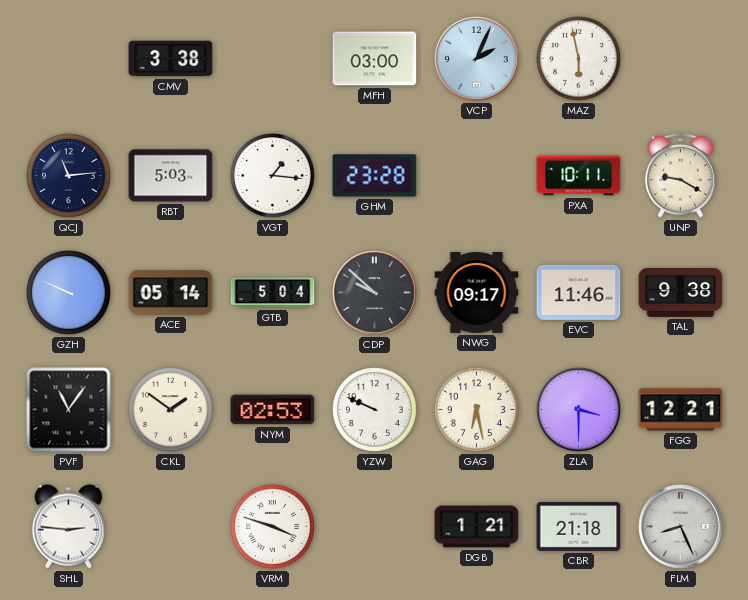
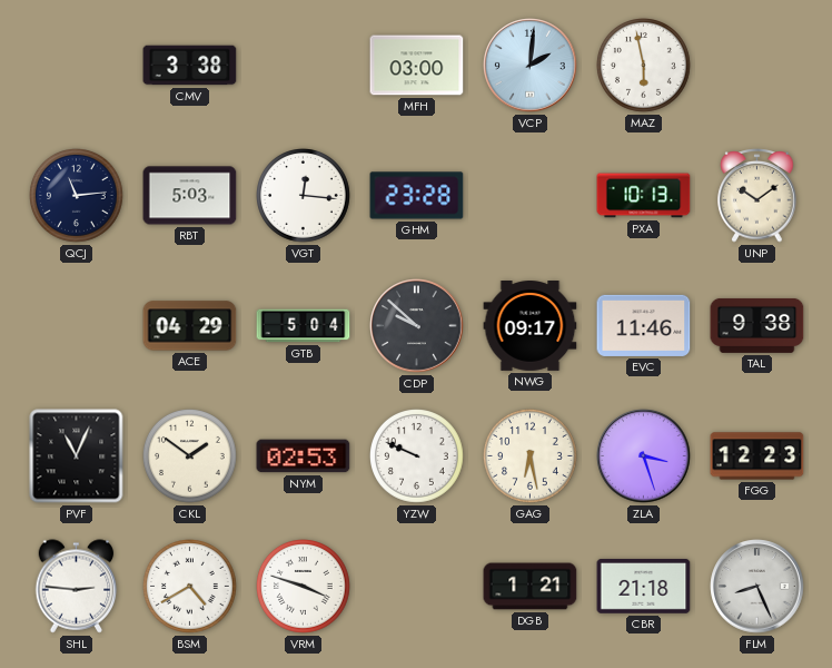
VCP: 2:04 -> 2:01 (531, 66)
VGT: 1:16 -> 12:16 (304, 196)
PXA: 10:11 -> 10:13 (644, 196)
UNP: 9:20 -> 10:09 (757, 196)
GZH: 9:49 -> none (69, 293)
ACE: 05:14 -> 04:29 (190, 326)
PVF: 11:06 -> 11:04 (77, 456)
ZLA: 3:30 -> 3:27 (644, 456)
FGG: 12:21 -> 12:23 (757, 456)
BSM: none -> 4:40 (190, 587)
